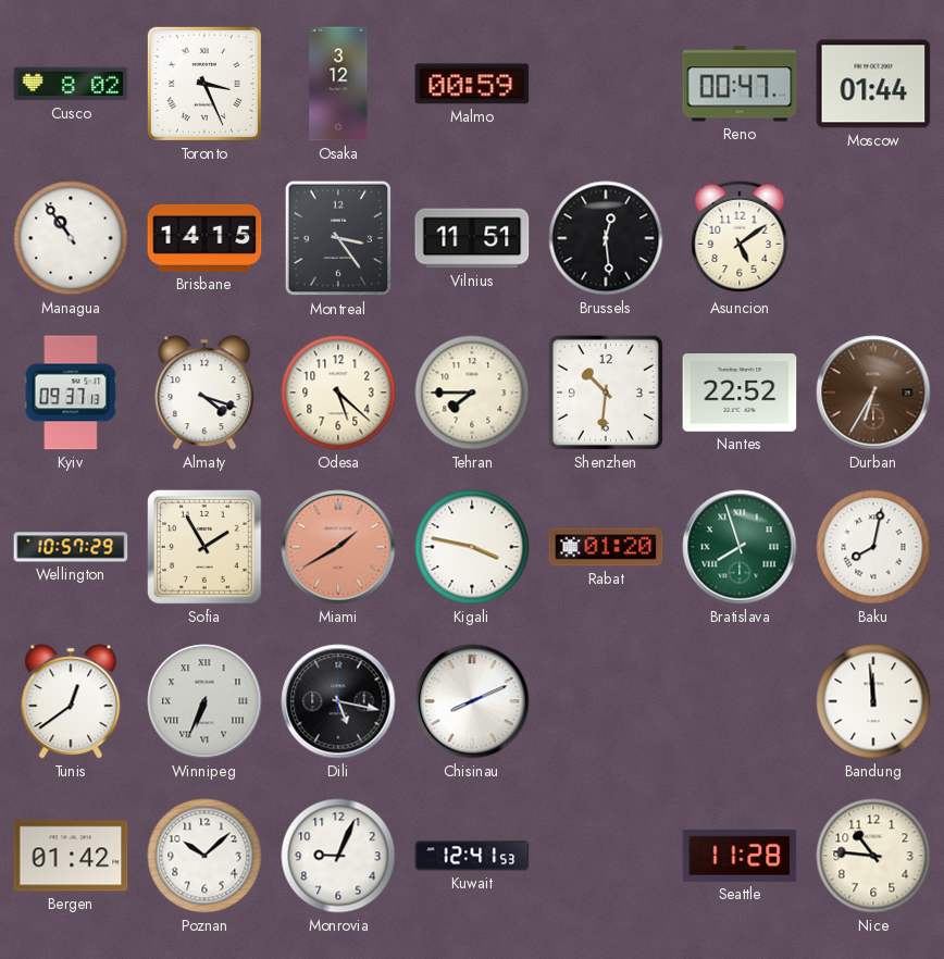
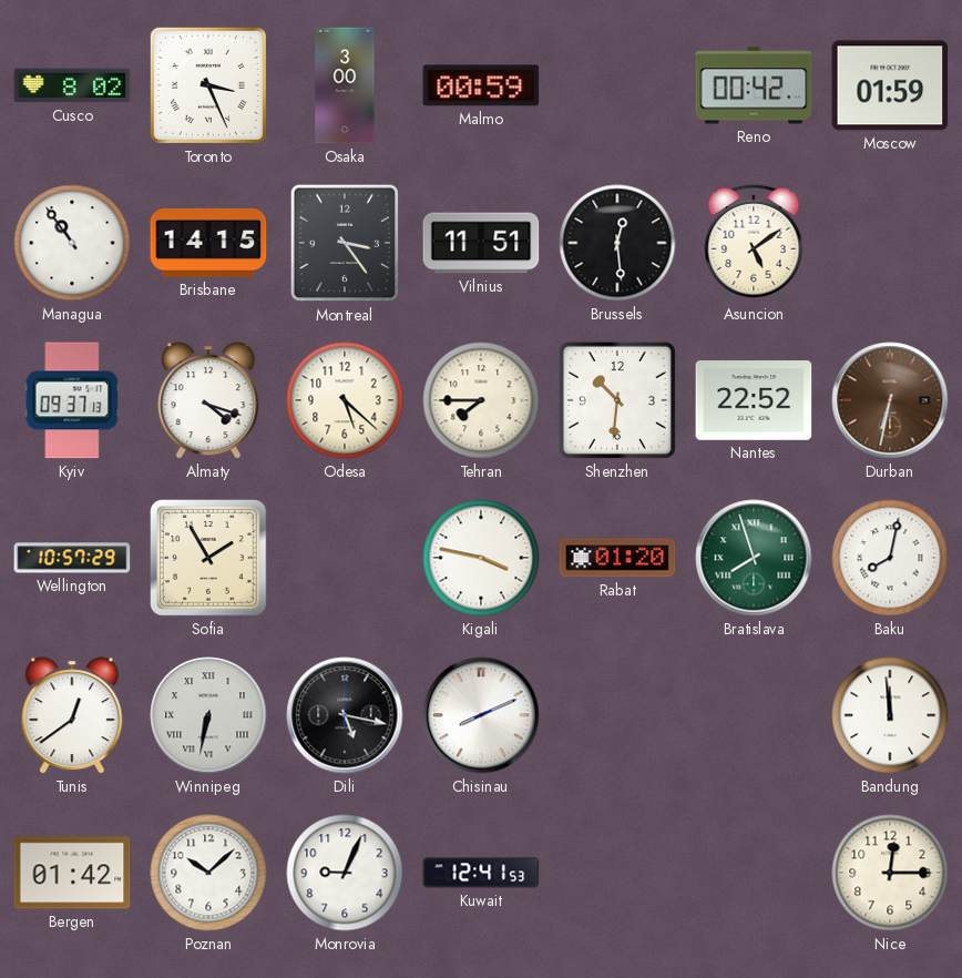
Osaka: 3:12 -> 3:00 (345, 85)
Reno: 00:47 -> 00:42 (754, 85)
Moscow: 01:44 -> 01:59 (890, 85)
Durban: 6:35 -> 6:32 (890, 400)
Miami: 1:40 -> none (338, 547)
Winnipeg: 6:34 -> 6:32 (208, 715)
Seattle: 11:28 -> none (740, 856)
Nice: 10:46 -> 12:15 (890, 873)
